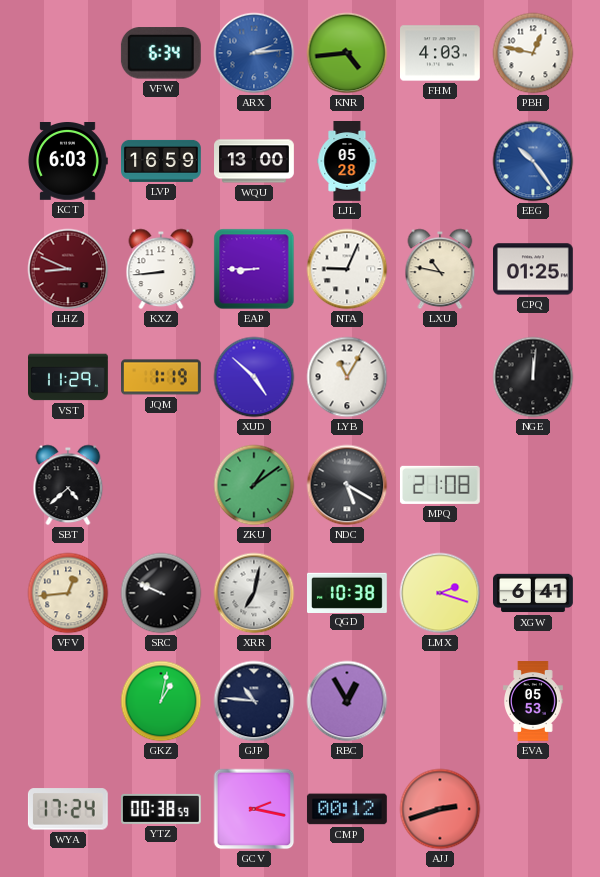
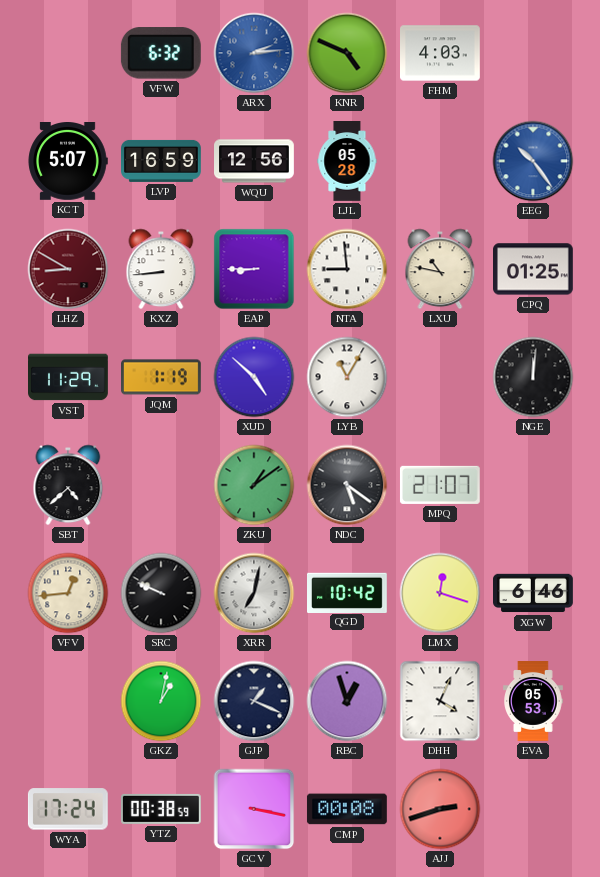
VFW: 6:34 -> 6:32 (161, 53)
KNR: 4:44 -> 4:49 (347, 53)
PBH: 12:47 -> none (533, 53)
KCT: 6:03 -> 5:07 (68, 162)
WQU: 13:00 -> 12:56 (255, 161)
LHZ: 8:49 -> 8:50 (68, 269)
NTA: 9:04 -> 8:59 (347, 269)
NDC: 5:20 -> 5:21 (347, 485)
MPQ: 21:08 -> 21:07 (440, 485)
QGD: 10:38 -> 10:42 (348, 592)
LMX: 2:18 -> 12:18 (440, 593)
XGW: 6:41 -> 6:46 (534, 593)
GJP: 10:46 -> 1:19 (254, 701)
RBC: 12:55 -> 12:57 (347, 701)
DHH: none -> 4:04 (440, 701)
GCV: 2:17 -> 3:17 (254, 809)
CMP: 00:12 -> 00:08 (347, 809)
